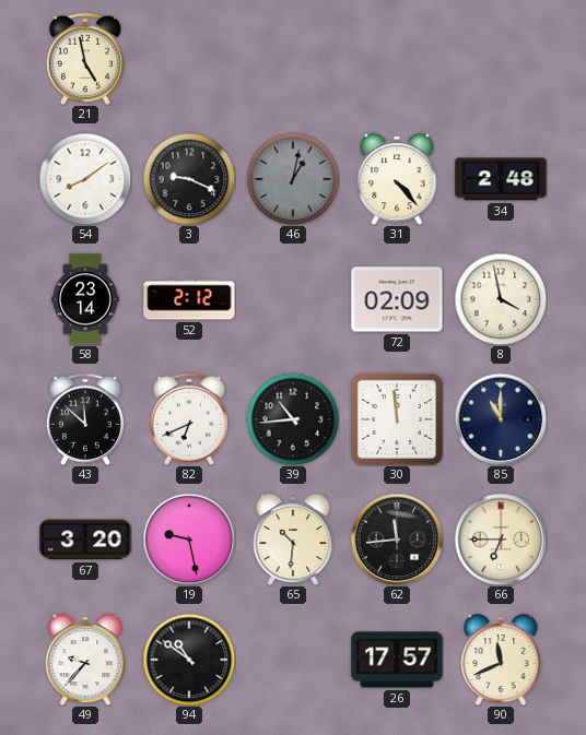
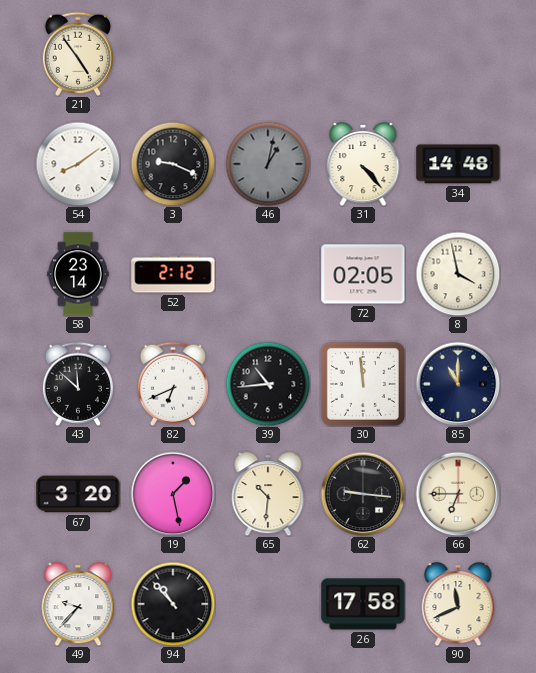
21: 4:58 -> 4:54 (78, 54)
34: 2:48 -> 14:48 (458, 164)
72: 02:09 -> 02:05 (363, 274)
19: 9:28 -> 1:28 (173, 494)
62: 11:44 -> 9:16 (363, 494)
94: 10:51 -> 10:53 (173, 604)
26: 17:57 -> 17:58 (363, 604)
